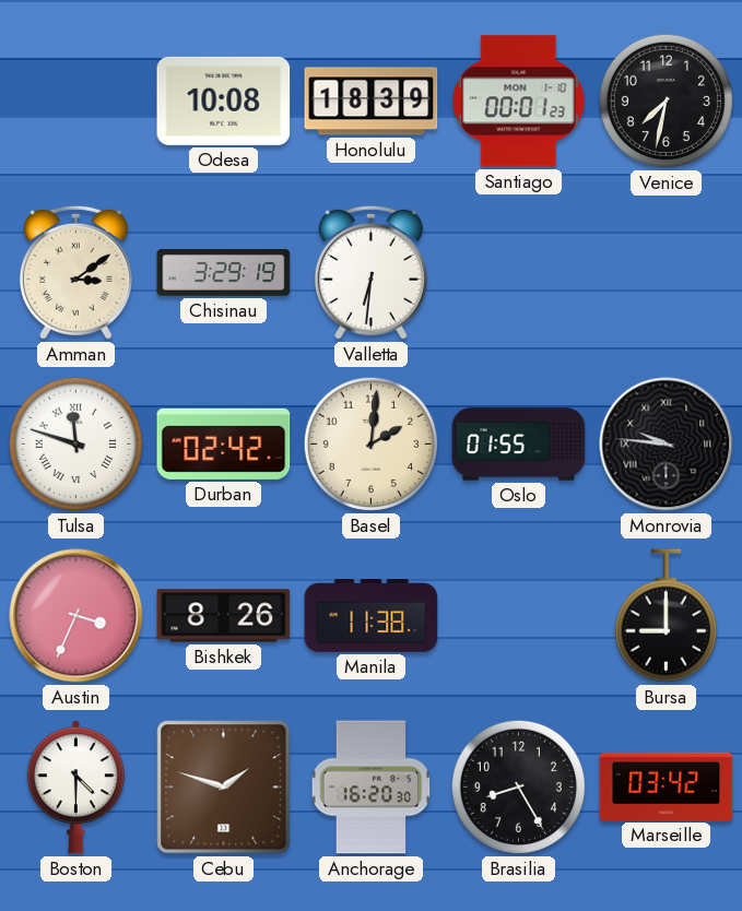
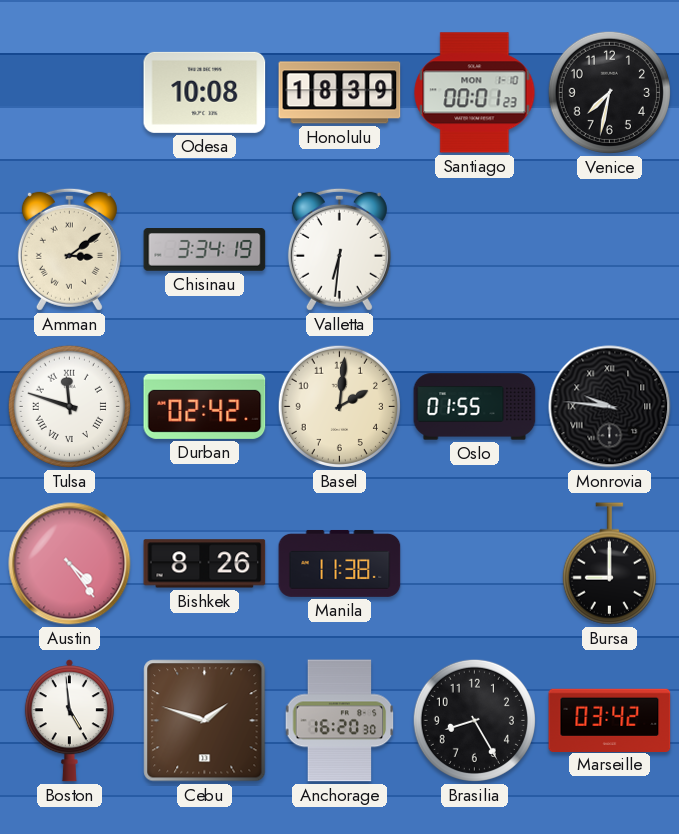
Chisinau: 3:29 -> 3:34 (205, 250)
Austin: 3:34 -> 4:24 (70, 564)
Boston: 4:30 -> 4:59 (69, 721)
